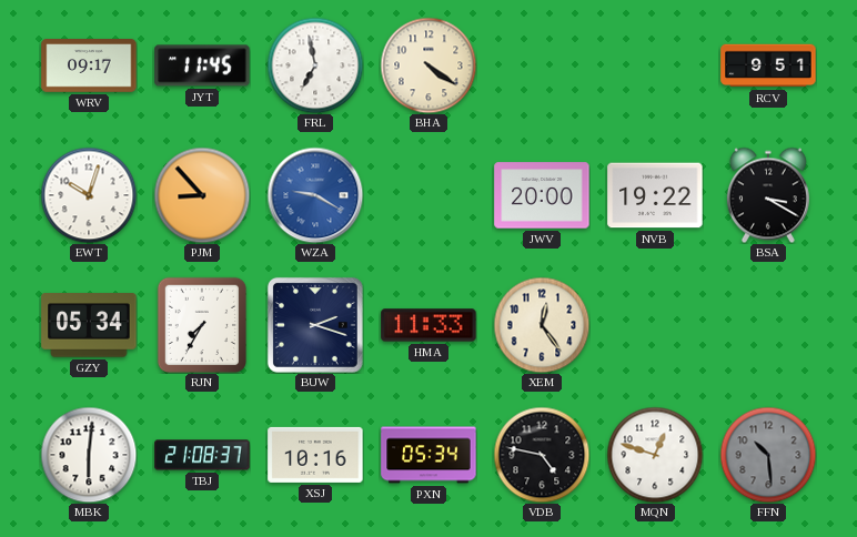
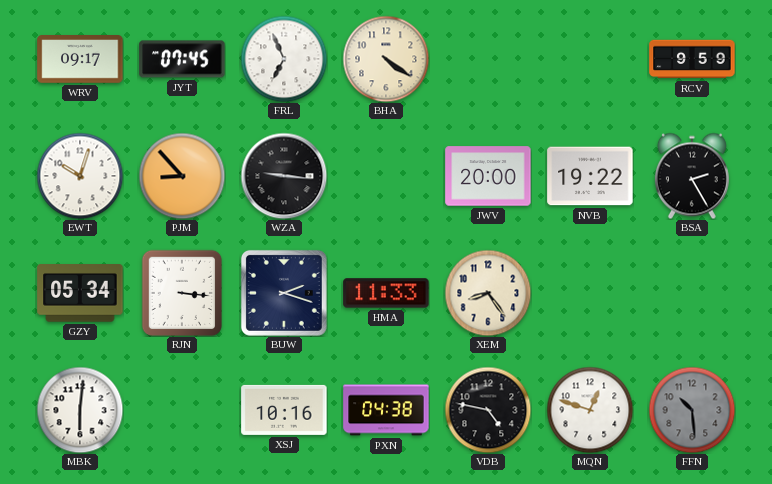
JYT: 11:45 -> 07:45 (182, 59)
FRL: 6:58 -> 6:56 (284, 59)
RCV: 9:51 -> 9:59 (692, 59)
WZA: 9:20 -> 9:16 (284, 176)
WZA dial: blue -> black (284, 176)
BSA: 3:20 -> 2:25 (692, 176)
RJN: 7:35 -> 3:16 (181, 292)
XEM: 12:24 -> 8:24 (488, 293)
TBJ: 21:08 -> none (202, 455)
PXN: 05:34 -> 04:38 (386, 410)
